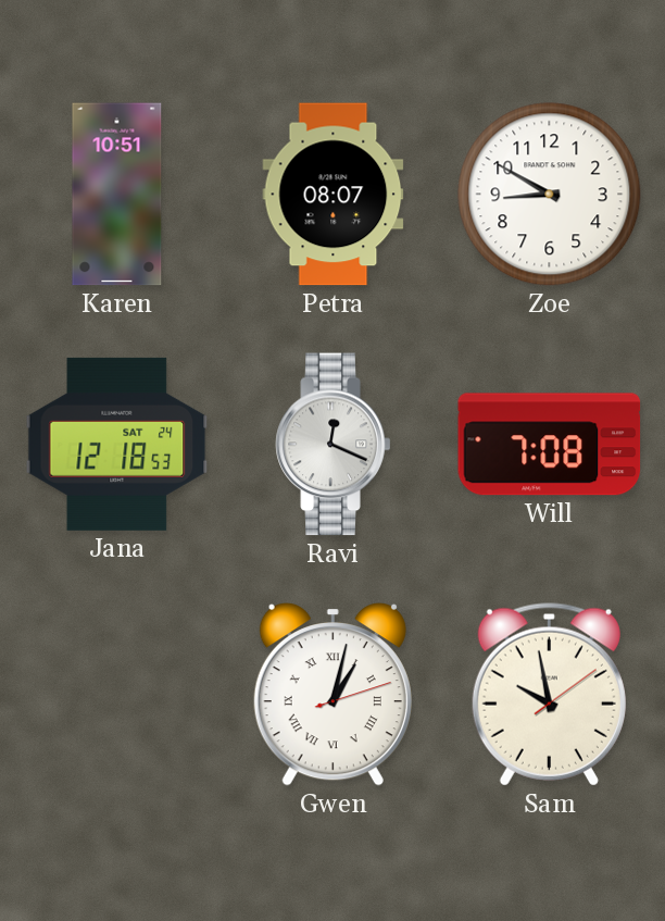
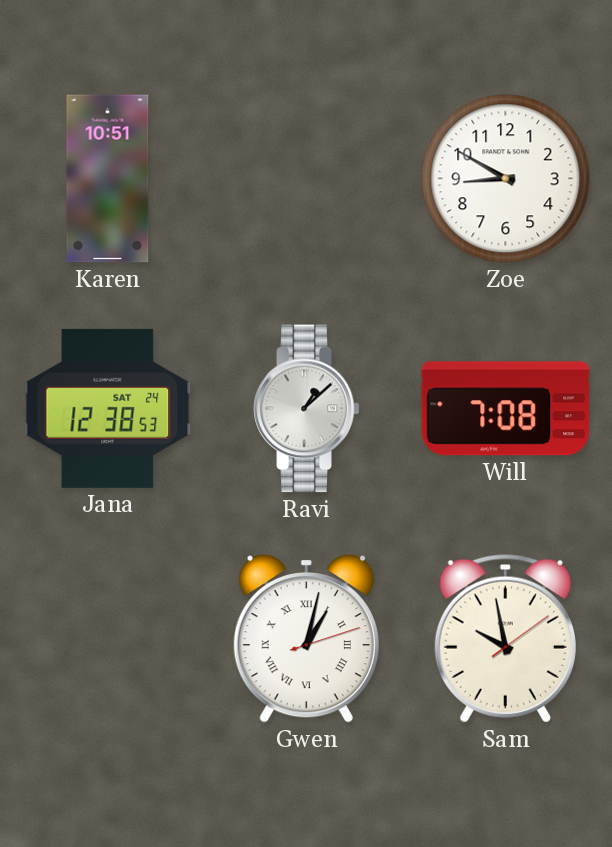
Petra: 08:07 -> none (334, 195)
Jana: 12:18 -> 12:38 (108, 408)
Ravi: 12:19 -> 1:08 (307, 409)
